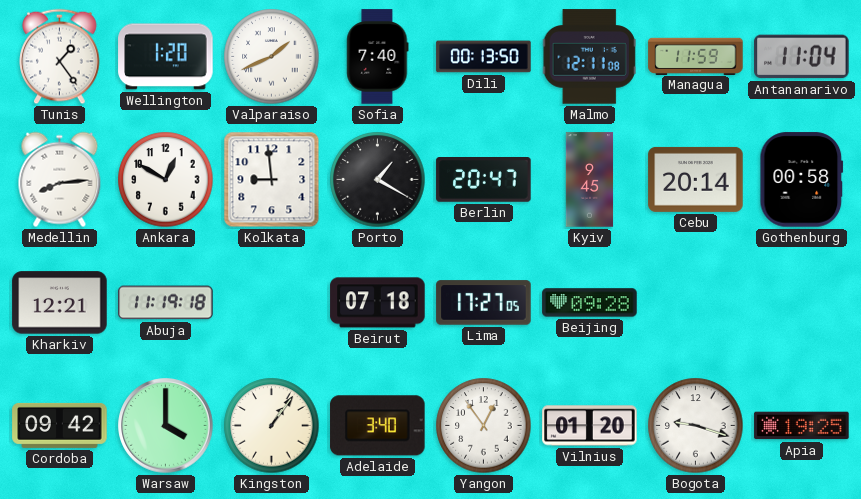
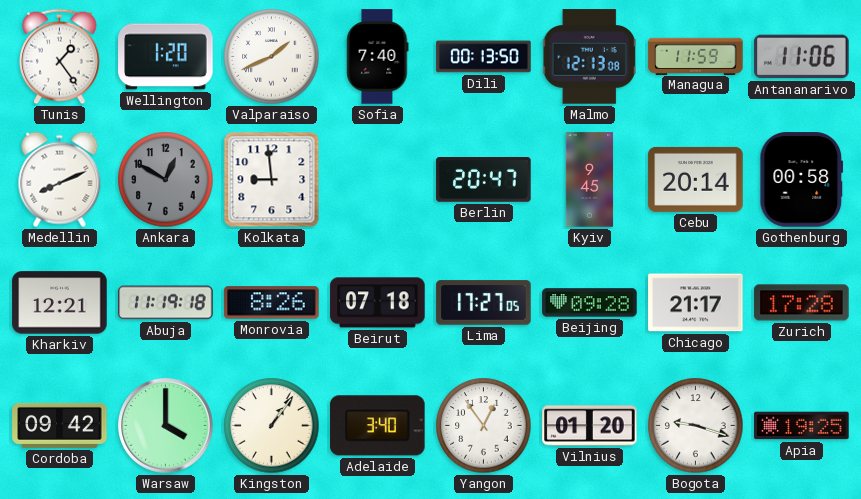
Malmo: 12:11 -> 12:13 (589, 57)
Antananarivo: 11:04 -> 11:06 (802, 57)
Medellin: 8:14 -> 8:11 (60, 180)
Ankara dial: white -> grey (166, 180)
Porto: 1:20 -> none (378, 180)
Monrovia: none -> 8:26 (272, 303)
Chicago: none -> 21:17 (696, 303)
Zurich: none -> 17:28 (802, 303)
